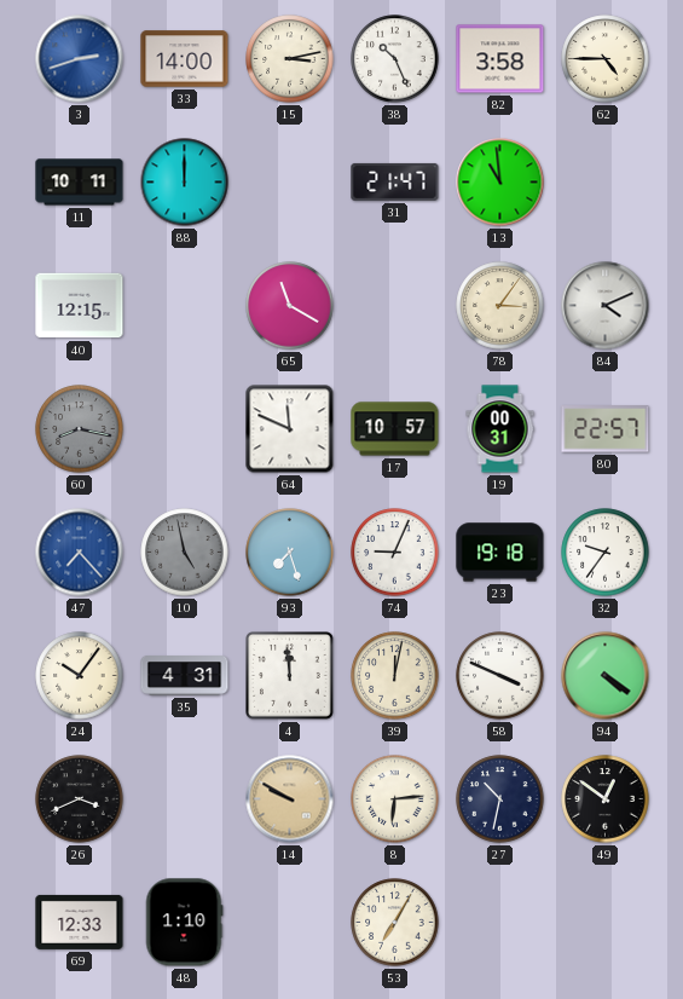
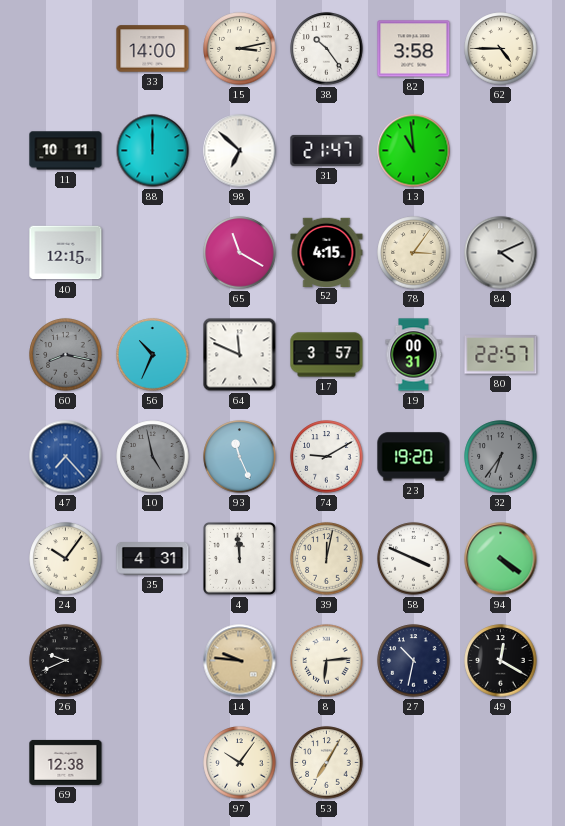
3: 2:42 -> none (80, 59)
38: 10:26 -> 10:24 (327, 49)
98: none -> 6:52 (240, 151)
52: none -> 4:15 (327, 252)
56: none -> 10:34 (153, 355)
17: 10:57 -> 3:57 (327, 355)
93: 7:27 -> 11:26 (240, 457)
74: 9:04 -> 9:10 (327, 457)
23: 19:18 -> 19:20 (414, 457)
32: 9:36 -> 6:36 (501, 457)
32 dial: white -> grey (501, 457)
26: 3:41 -> 9:41 (66, 661)
14: 9:50 -> 9:46 (240, 661)
49: 12:51 -> 12:20 (501, 661)
69: 12:33 -> 12:38 (66, 762)
48: 1:10 -> none (184, 923)
97: none -> 10:06 (240, 763)
